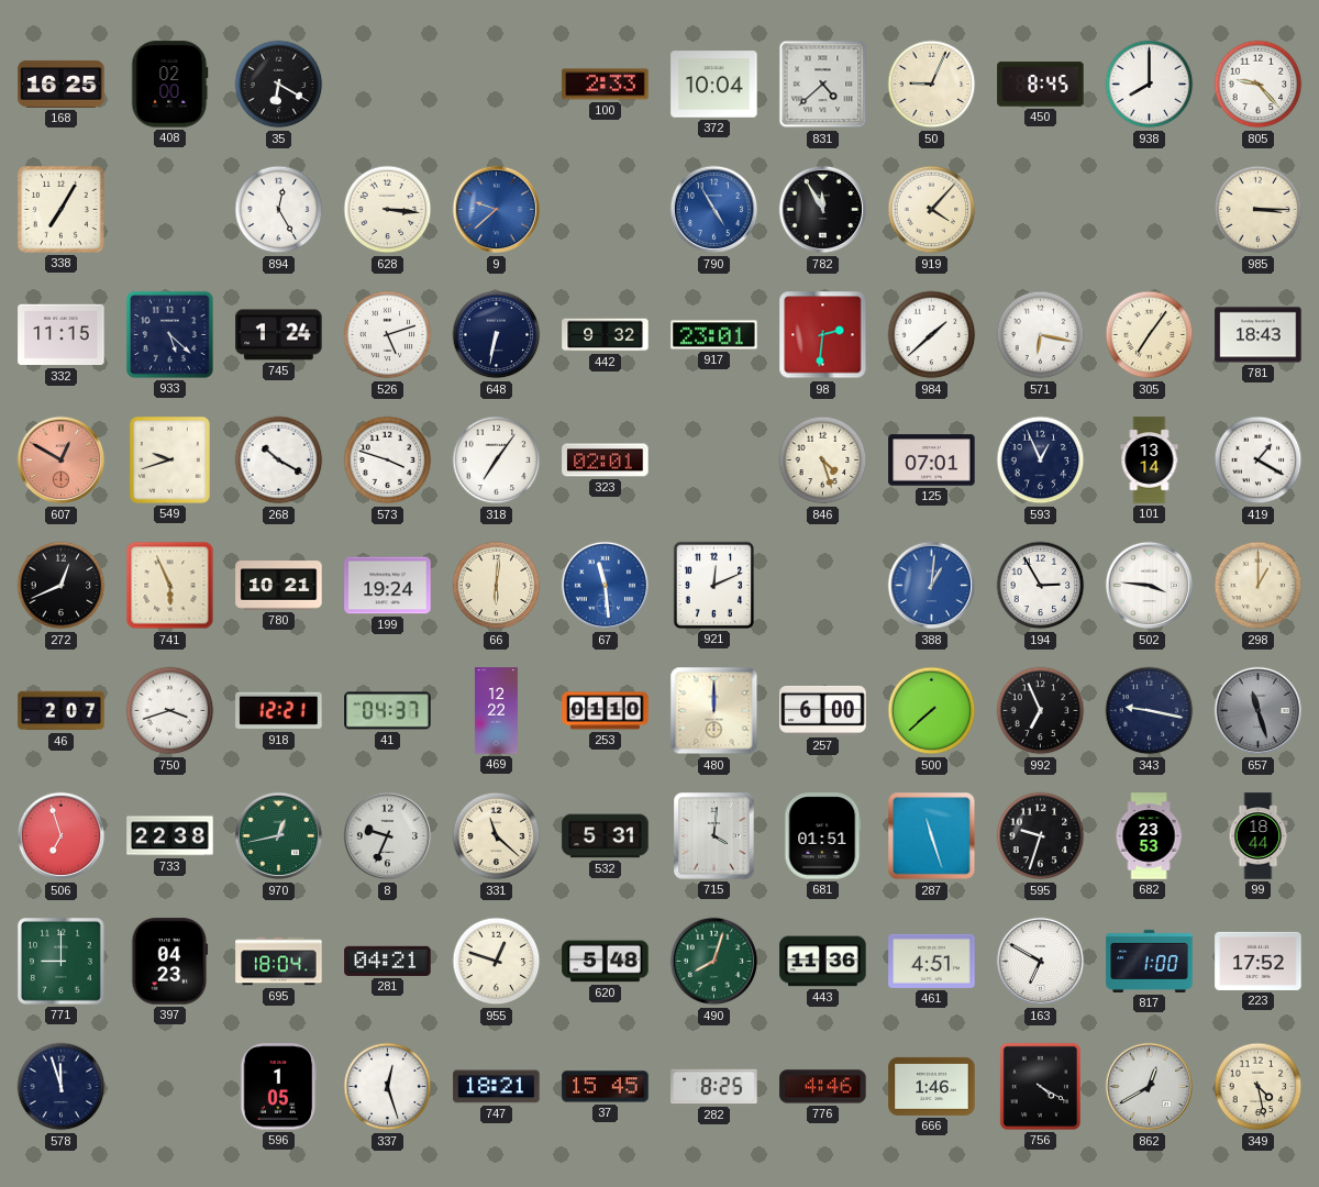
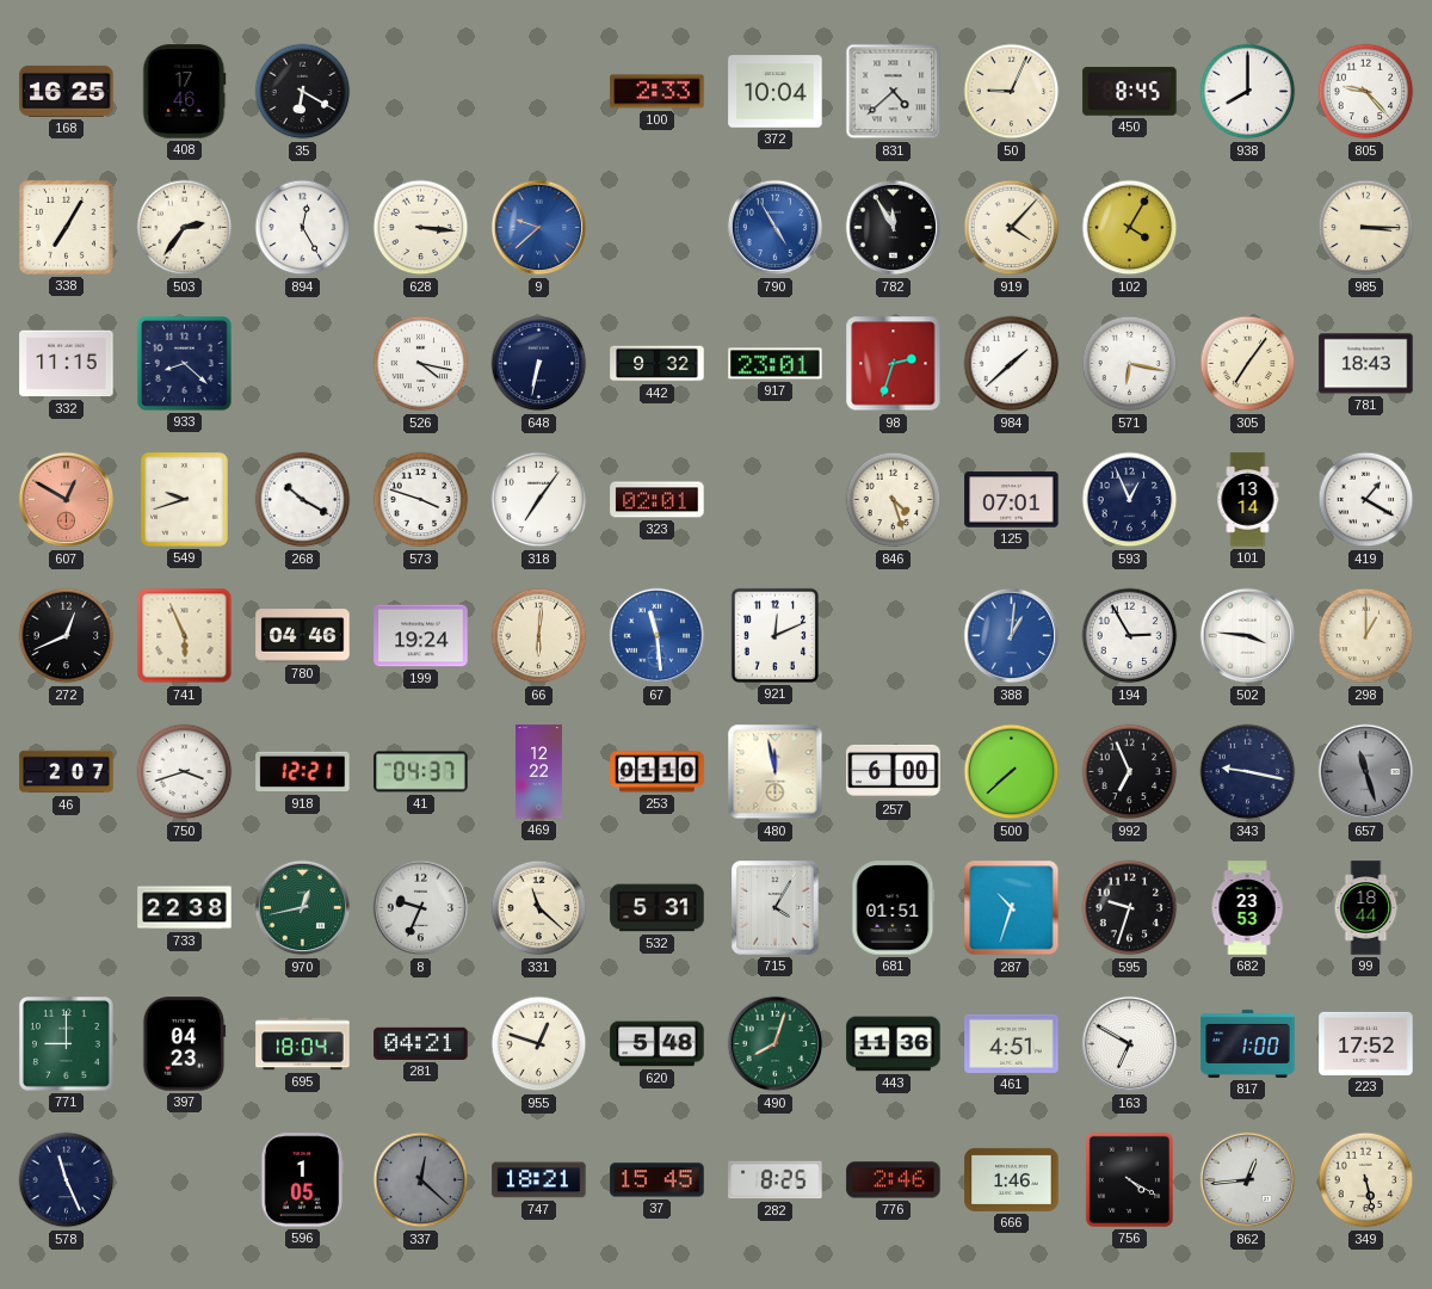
408: 02:00 -> 17:46 (185, 92)
503: none -> 2:36 (185, 228)
102: none -> 4:05 (1130, 228)
933: 5:22 -> 8:22 (184, 363)
745: 1:24 -> none (279, 335)
526: 5:12 -> 4:17 (421, 364)
98: 2:31 -> 2:33 (894, 364)
780: 10:21 -> 04:46 (303, 636)
480: 12:00 -> 11:58 (776, 772)
506: 6:57 -> none (62, 836)
715: 4:01 -> 4:05 (776, 908)
287: 11:27 -> 10:33 (1012, 908)
578: 11:57 -> 11:26 (67, 1180)
337: 12:27 -> 12:22 (421, 1180)
337 dial: white -> grey (421, 1180)
776: 4:46 -> 2:46 (894, 1180)
862: 12:40 -> 12:44 (1248, 1180)
349: 4:28 -> 5:28 (1366, 1180)
